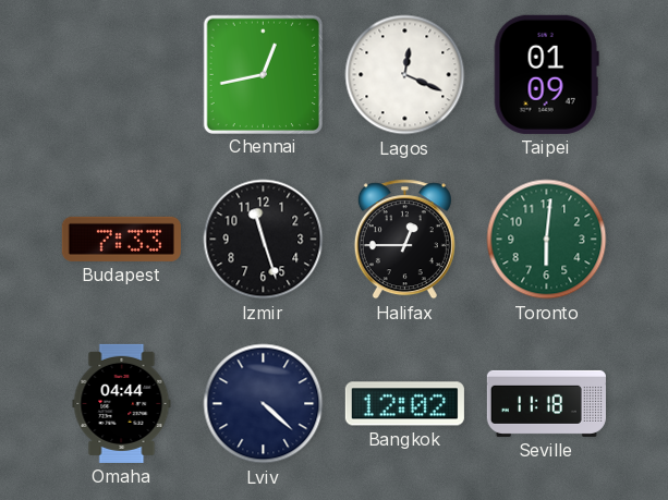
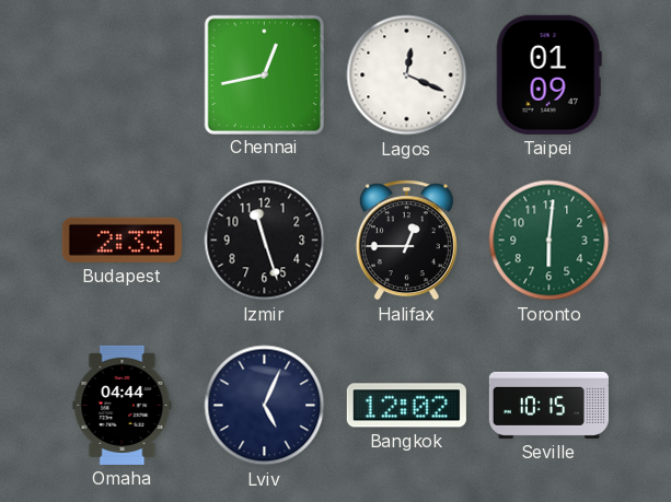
Budapest: 7:33 -> 2:33 (122, 240)
Lviv: 4:22 -> 5:04 (265, 406)
Seville: 11:18 -> 10:15 (548, 405)
